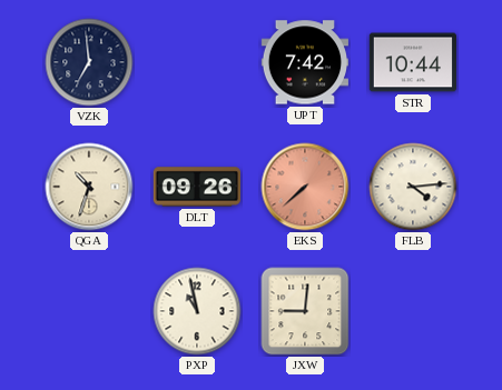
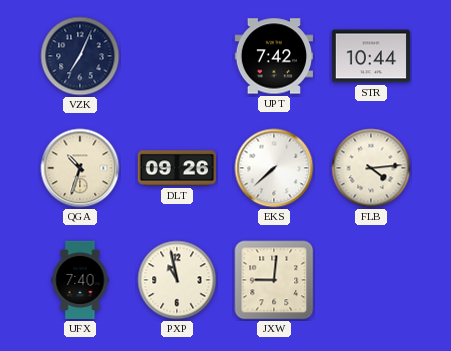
VZK: 6:59 -> 7:04 (80, 56)
EKS dial: salmon -> white (274, 168)
UFX: none -> 7:40 (80, 280)
